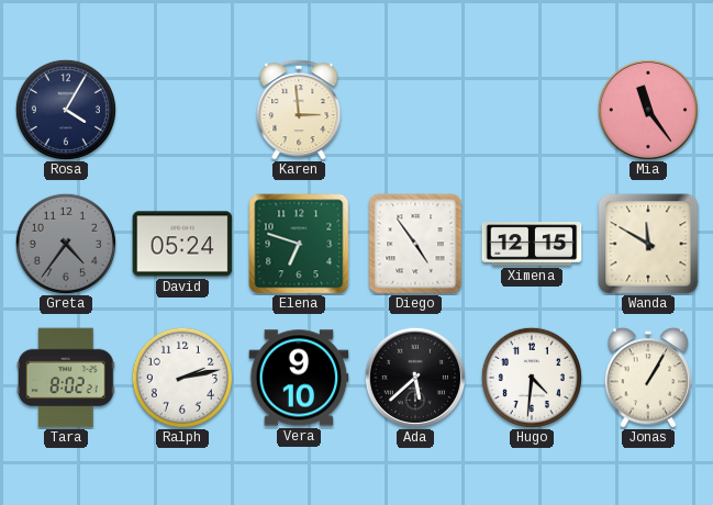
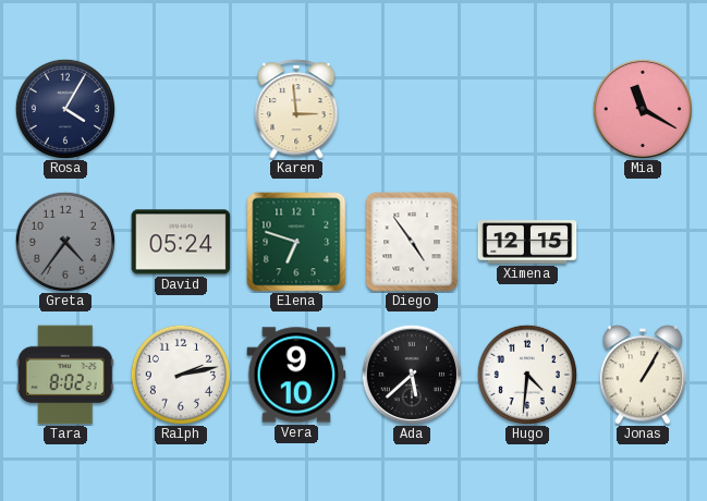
Mia: 11:24 -> 11:20 (643, 109)
Wanda: 11:50 -> none (648, 244)
